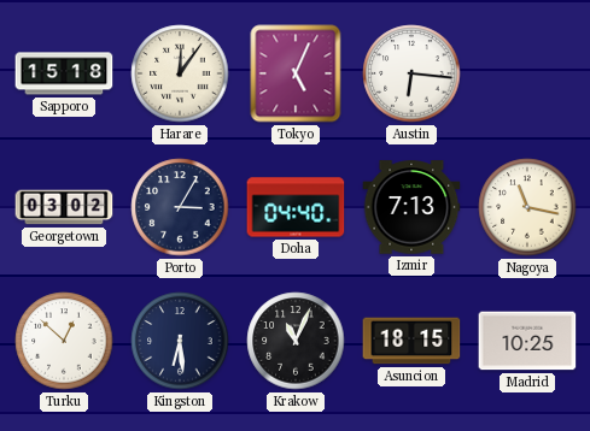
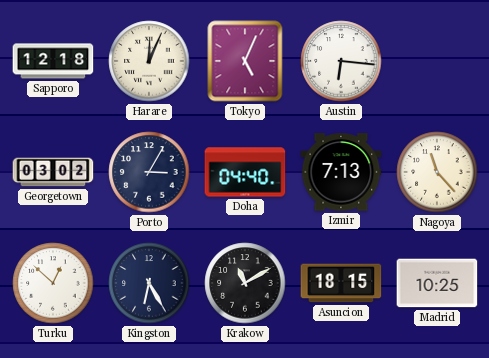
Sapporo: 15:18 -> 12:18 (53, 61)
Harare: 12:06 -> 12:04 (149, 61)
Nagoya: 11:17 -> 11:23 (437, 172)
Kingston: 6:29 -> 6:25 (149, 283)
Krakow: 11:04 -> 11:10 (245, 283)
